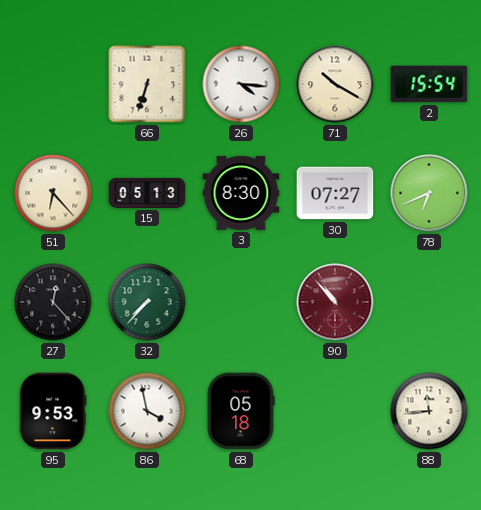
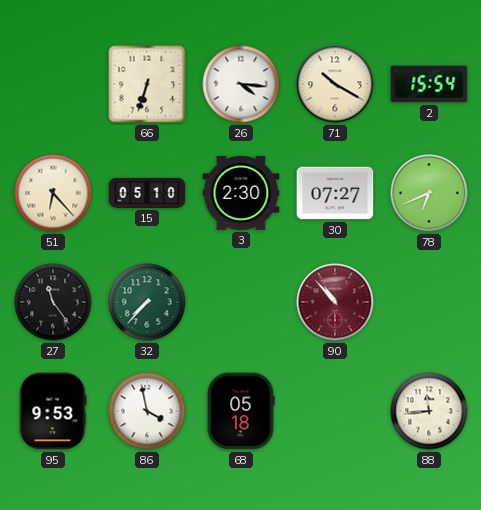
15: 05:13 -> 05:10 (147, 193)
3: 8:30 -> 2:30 (241, 193)
27: 12:23 -> 11:24 (53, 302)
